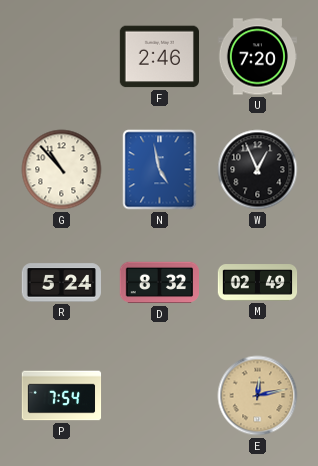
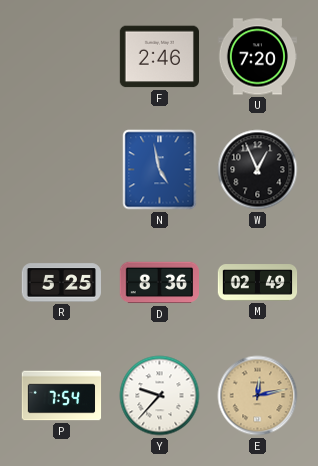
G: 10:53 -> none (62, 170)
R: 5:24 -> 5:25 (61, 283)
D: 8:32 -> 8:36 (159, 283)
Y: none -> 9:37 (160, 396)
